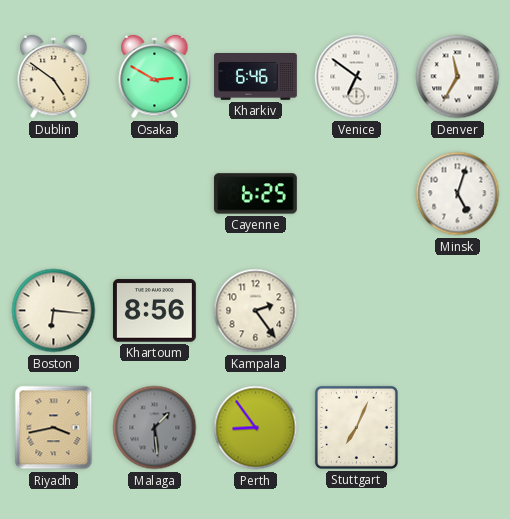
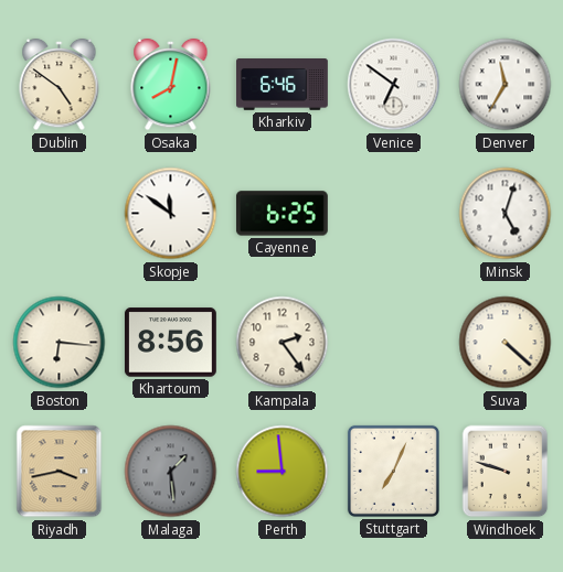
Osaka: 2:50 -> 8:02 (171, 85)
Skopje: none -> 11:51 (171, 214)
Suva: none -> 4:22 (506, 343)
Perth: 8:54 -> 8:59 (283, 472)
Windhoek: none -> 9:48 (506, 472)
